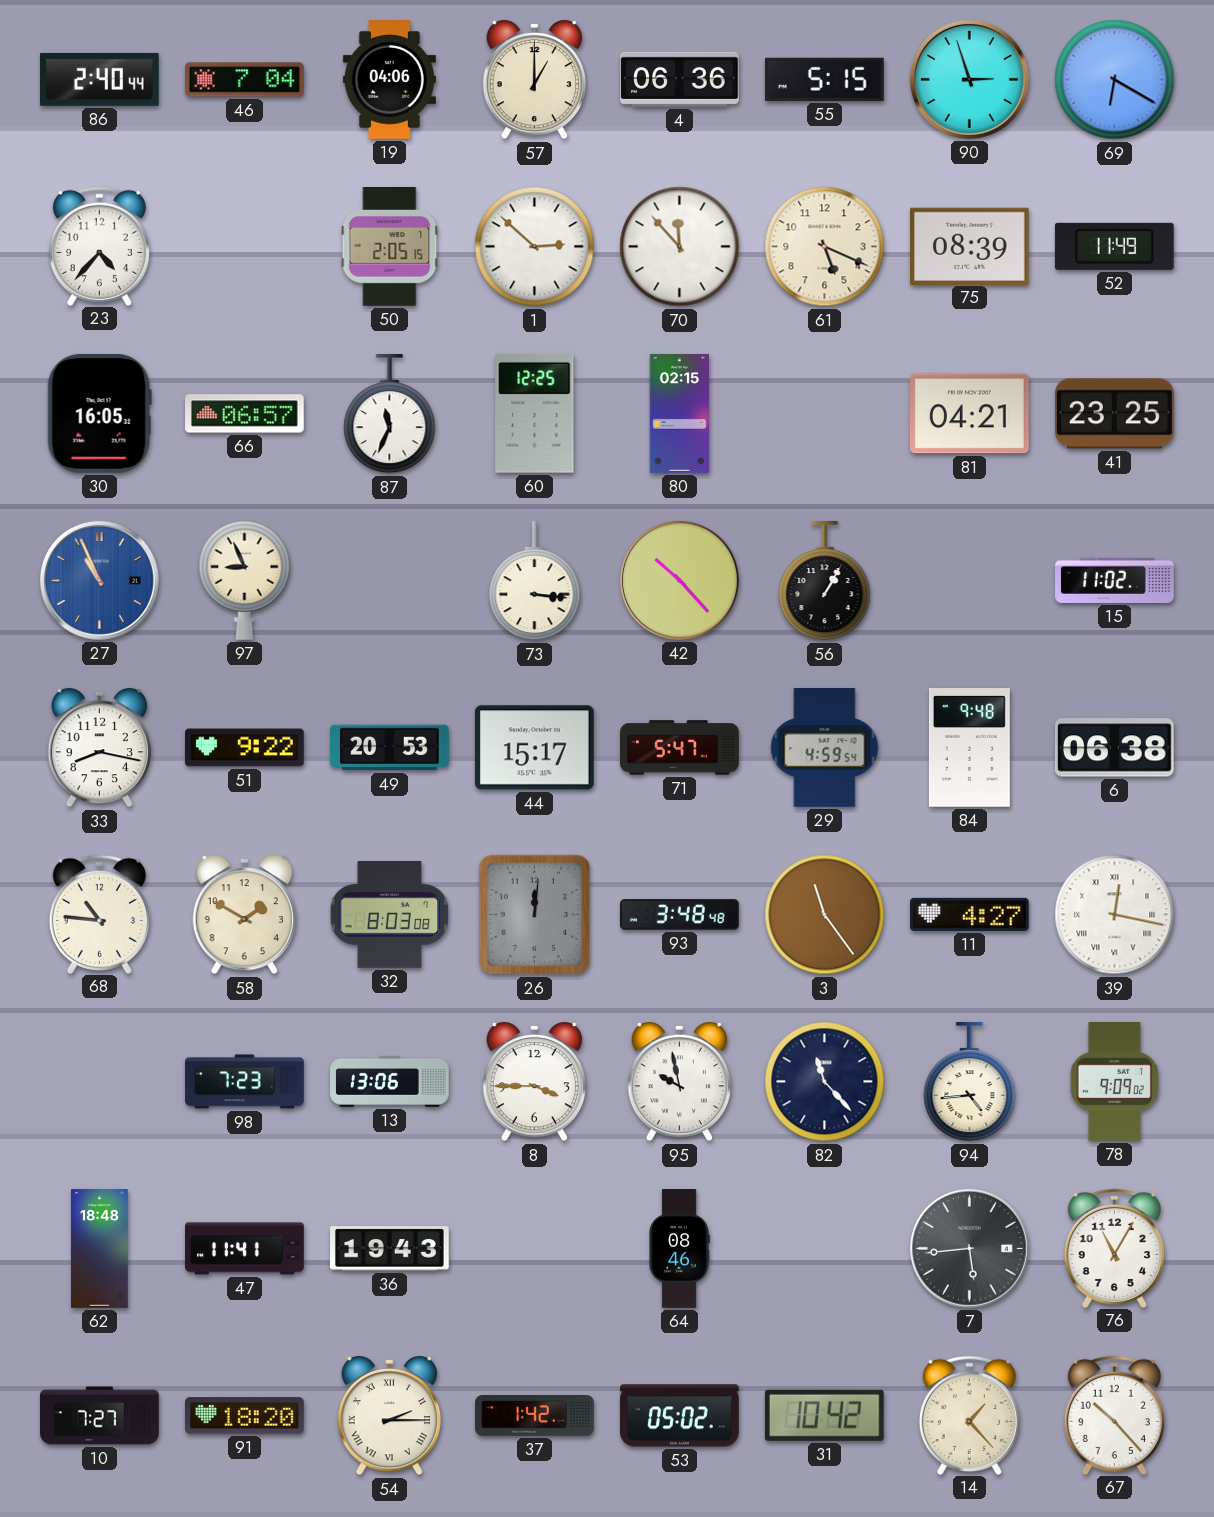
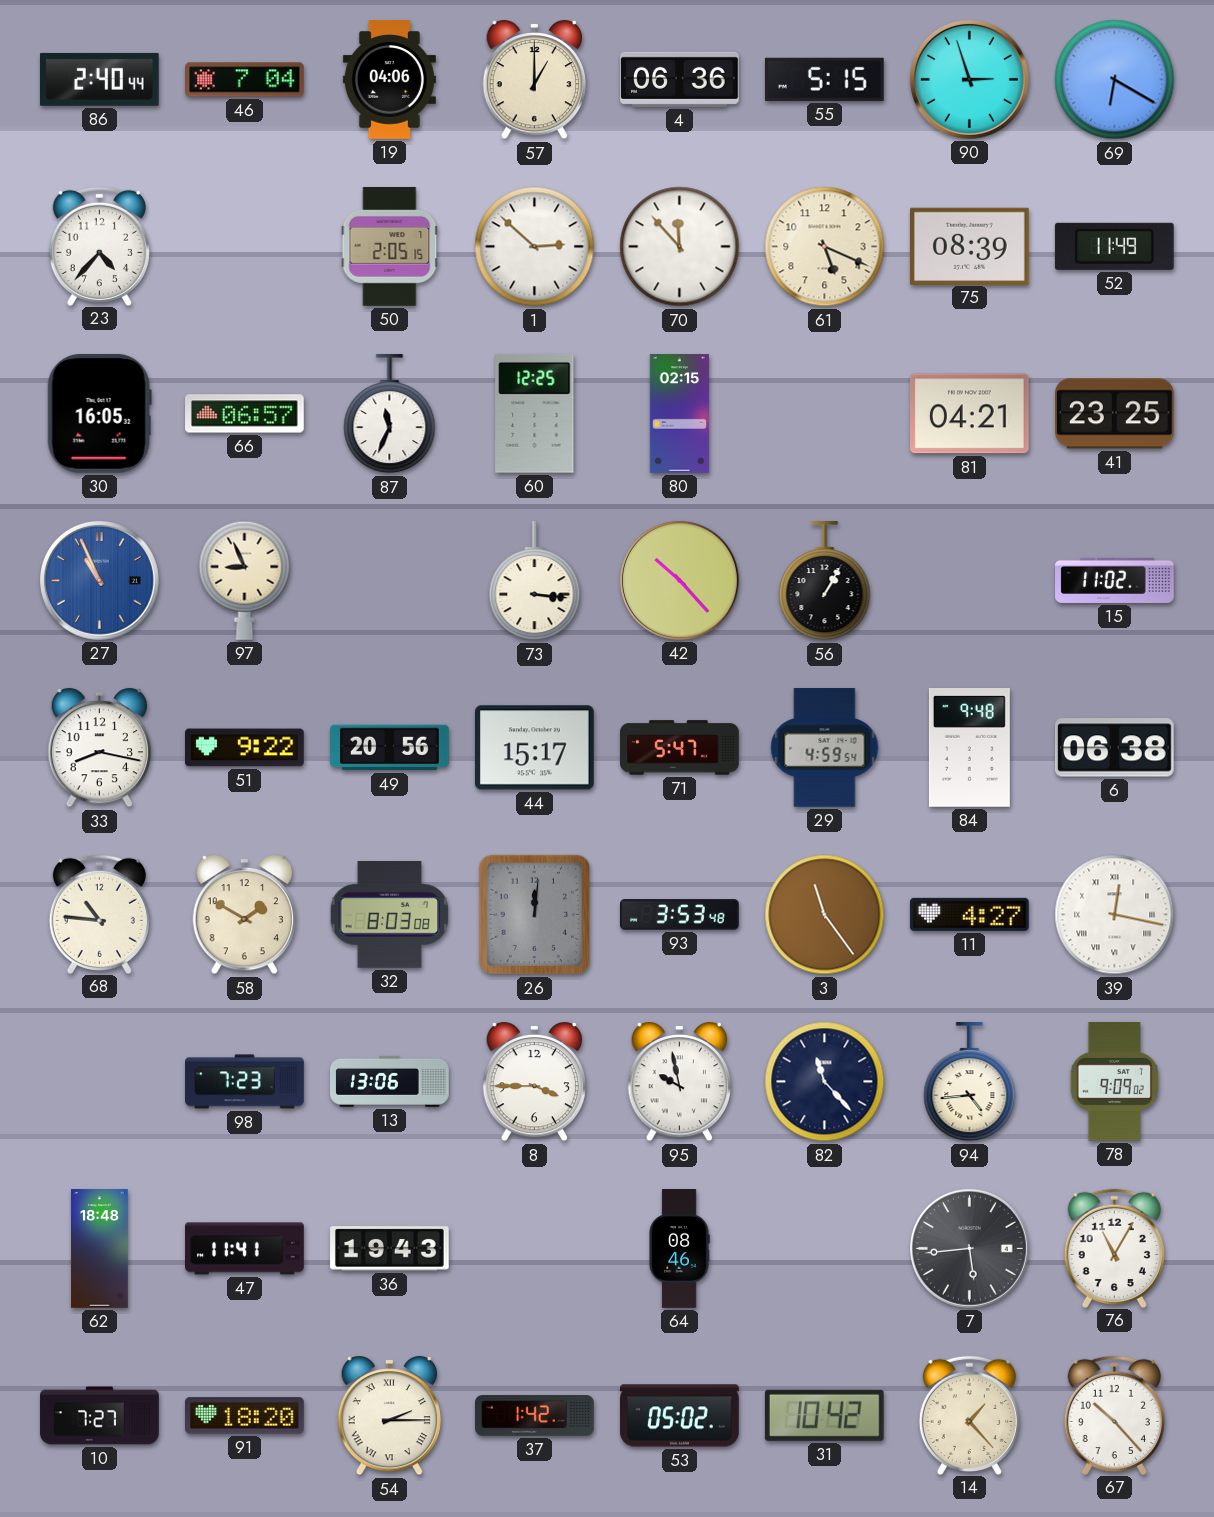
49: 20:53 -> 20:56 (390, 748)
93: 3:48 -> 3:53 (680, 915)
